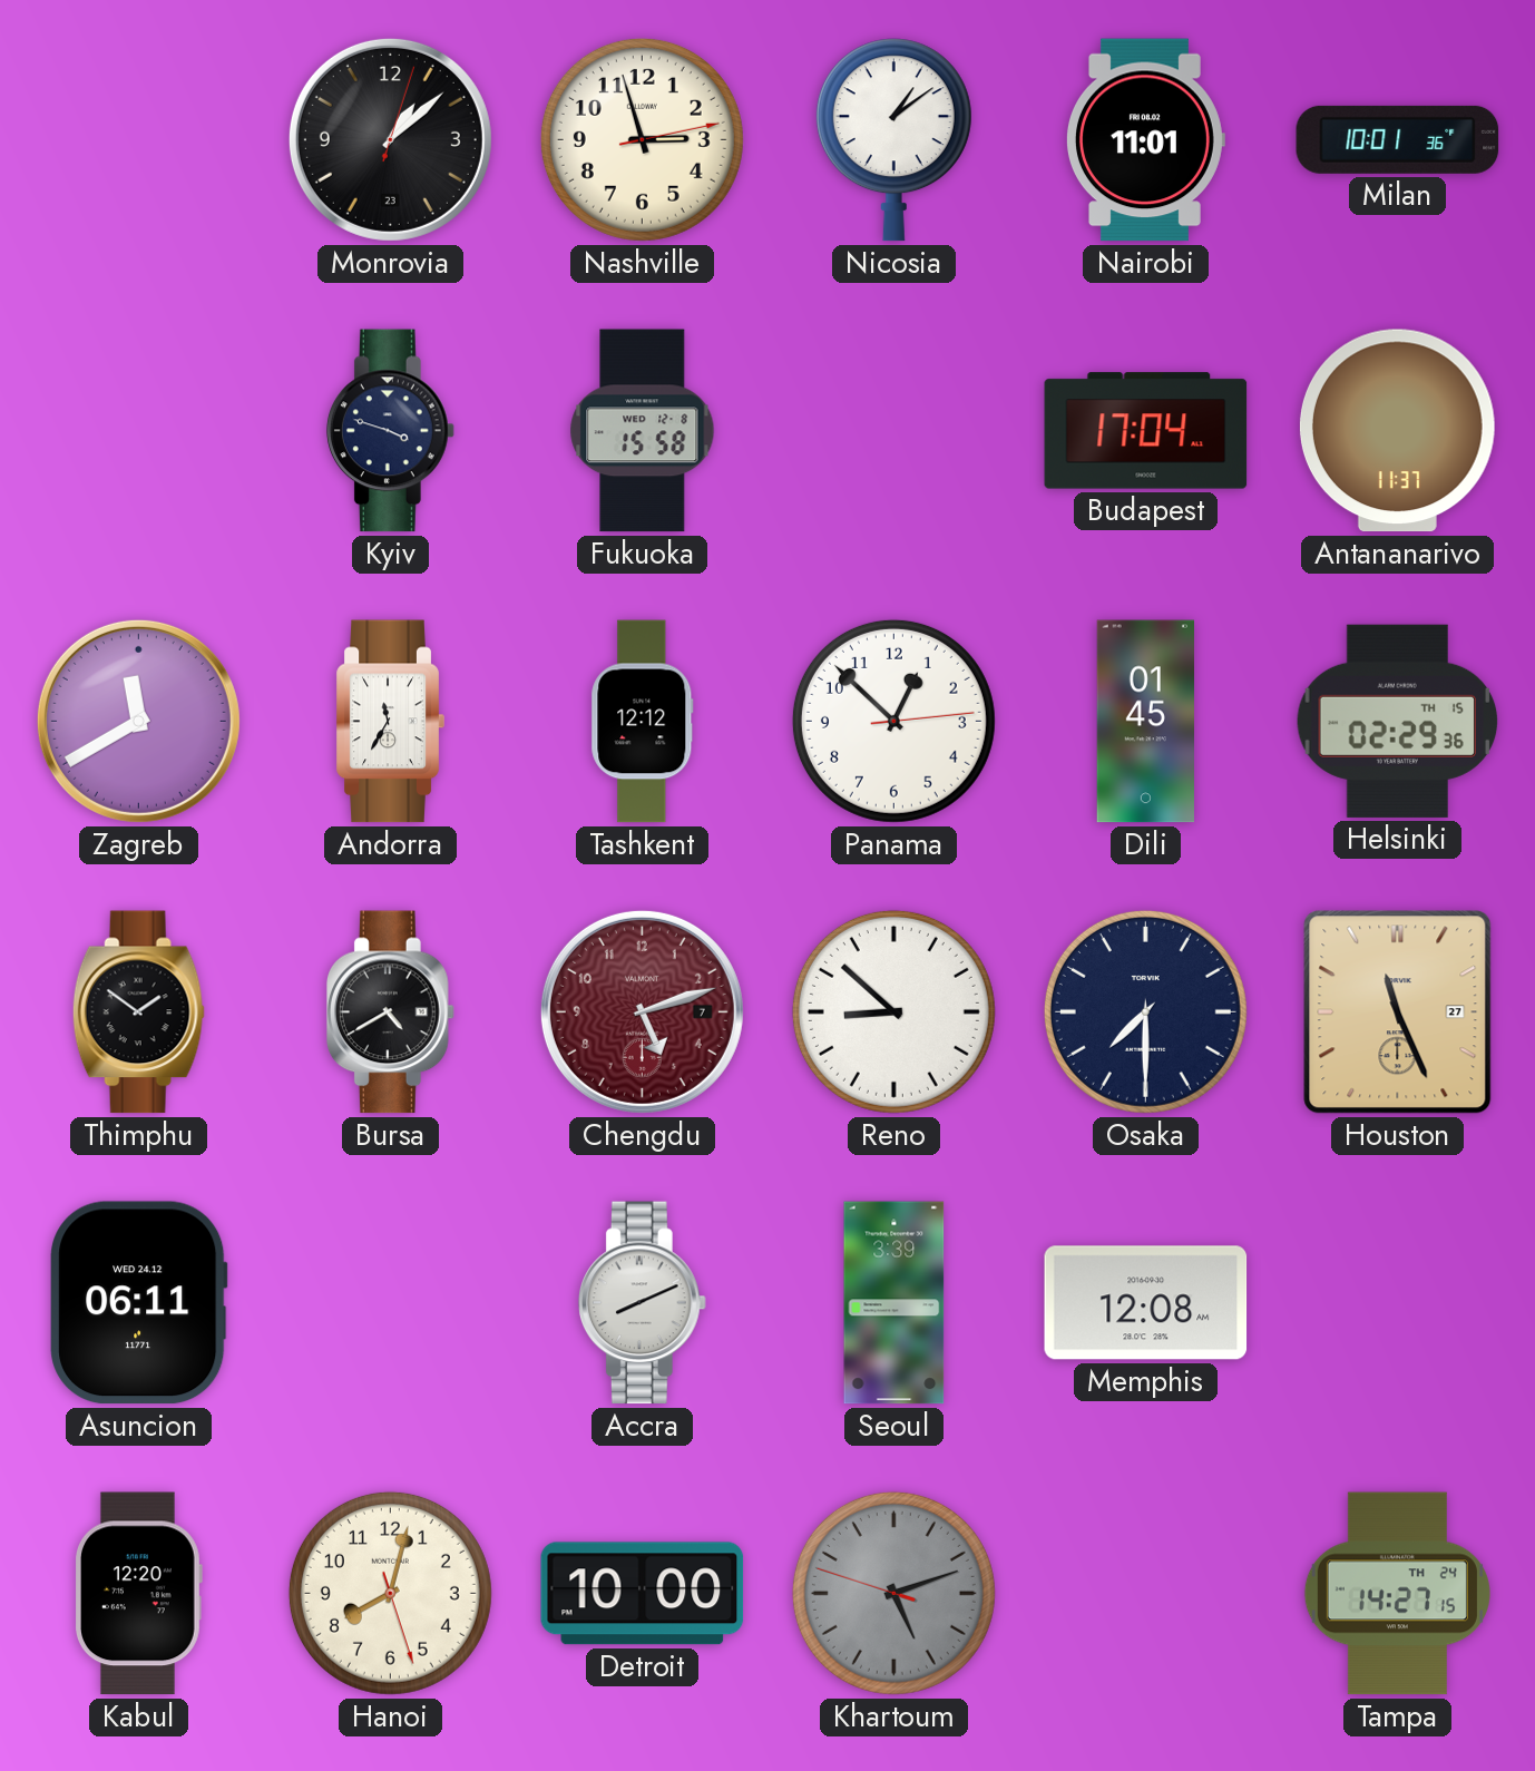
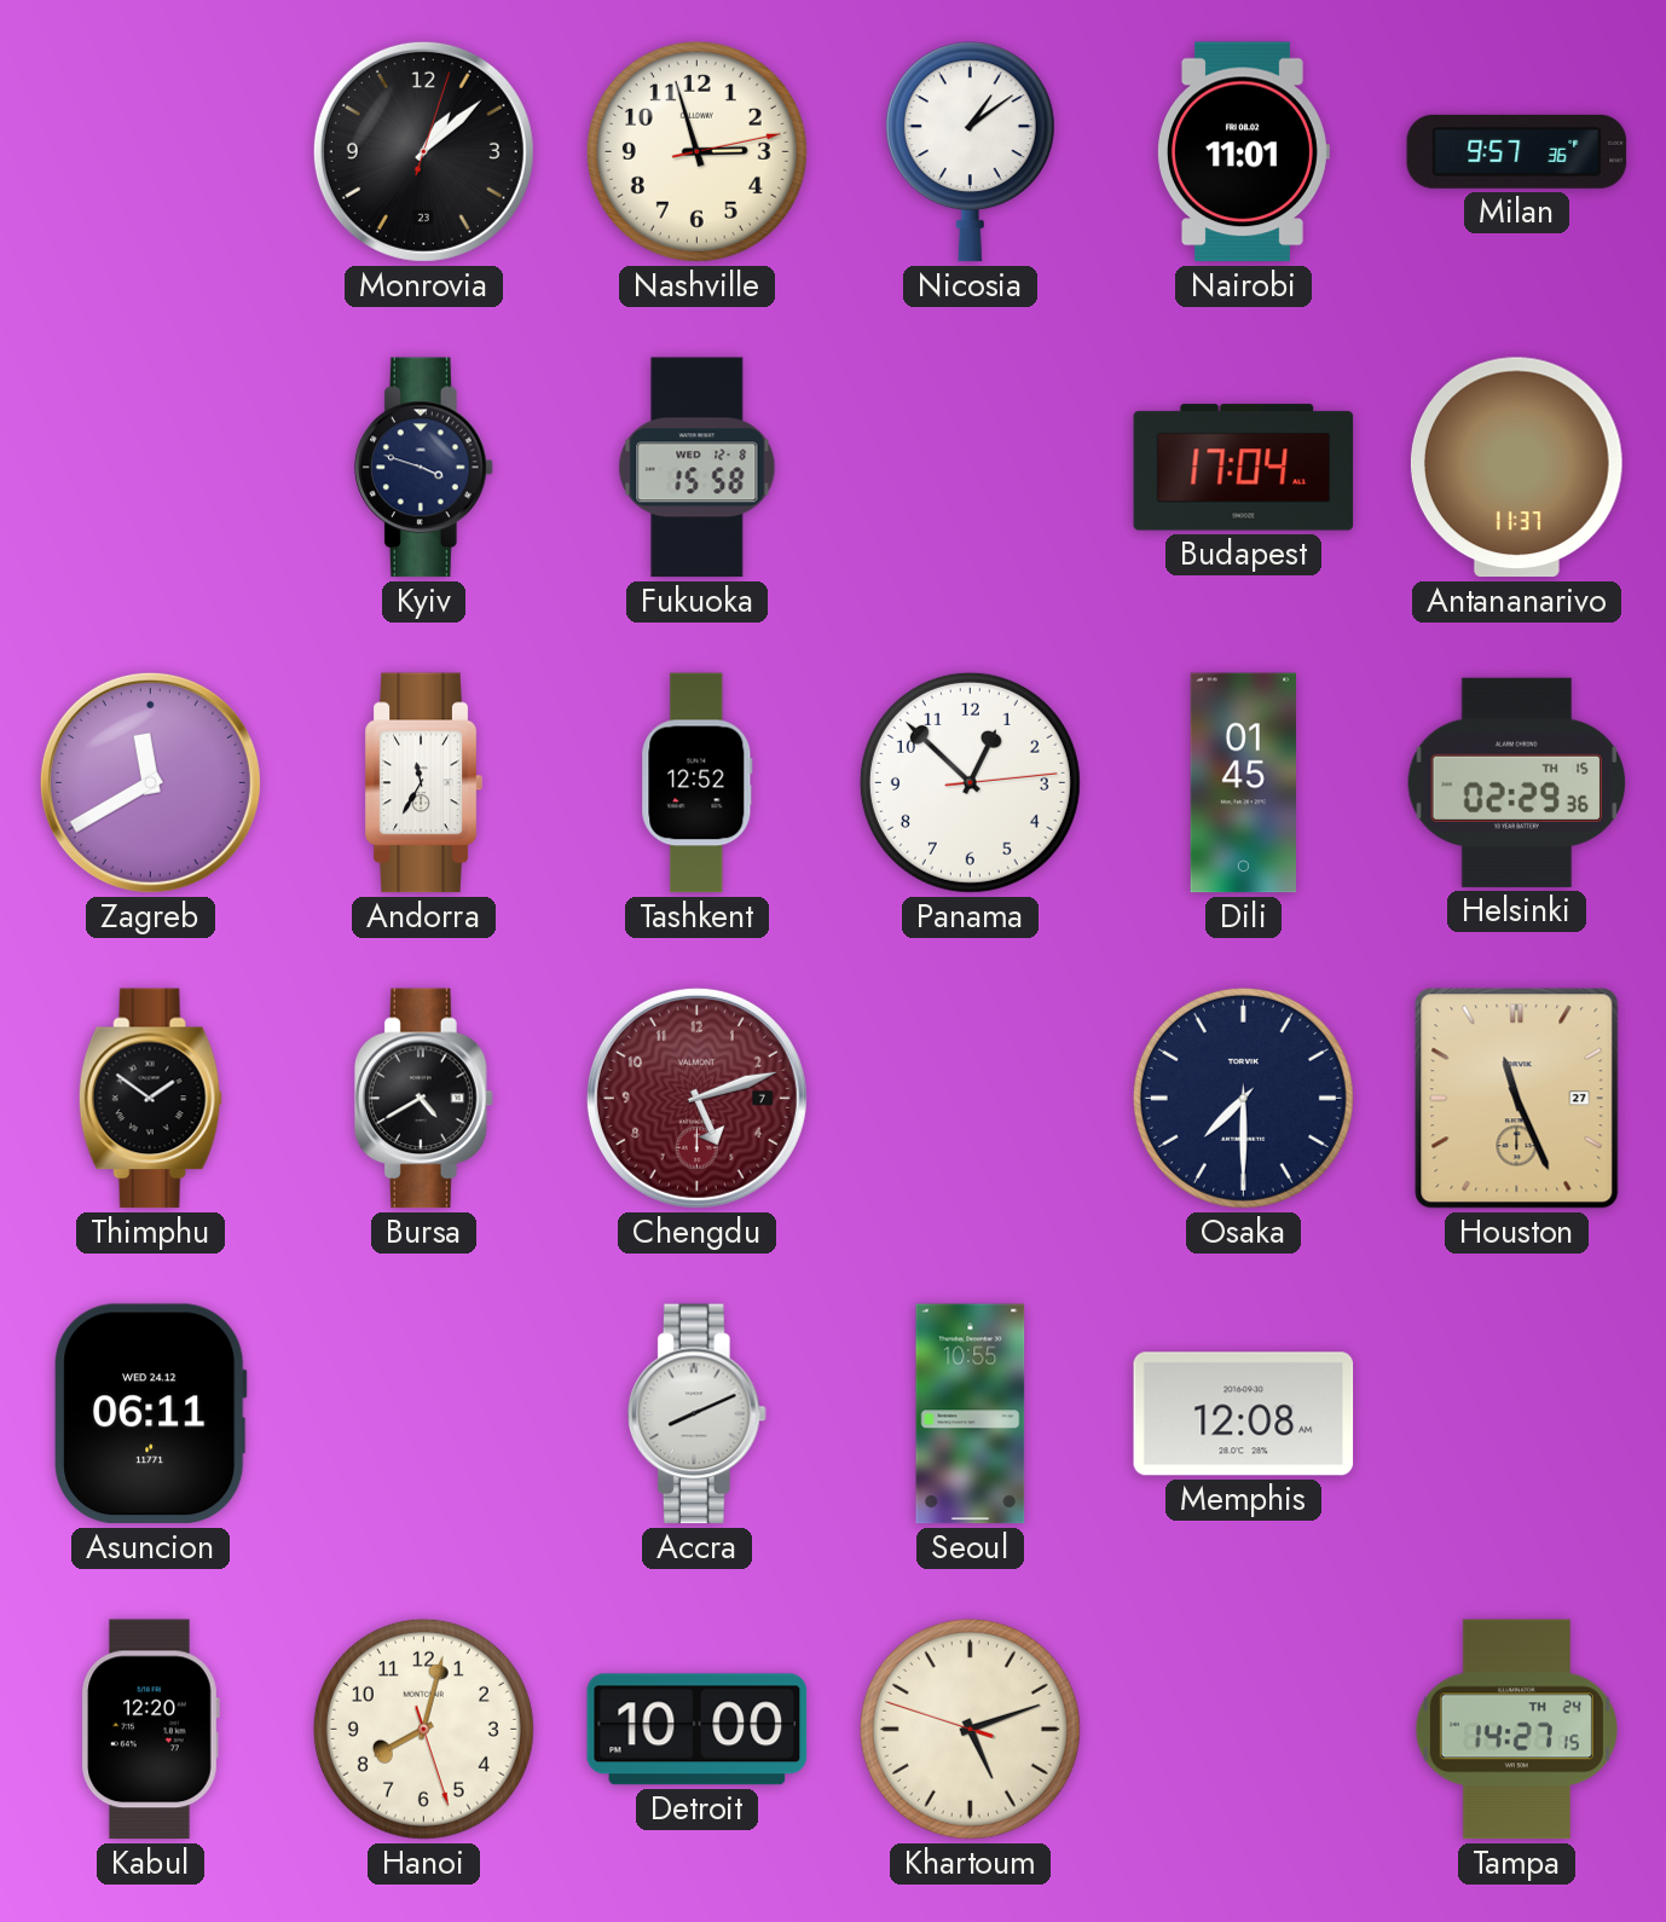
Milan: 10:01 -> 9:57 (1517, 151)
Tashkent: 12:12 -> 12:52 (698, 783)
Reno: 8:52 -> none (893, 1011)
Seoul: 3:39 -> 10:55 (971, 1414)
Khartoum dial: grey -> cream (970, 1729)
